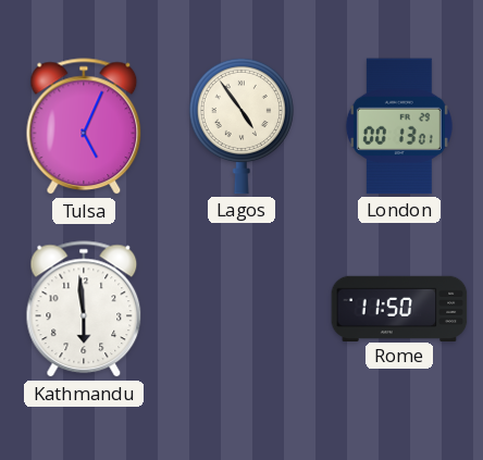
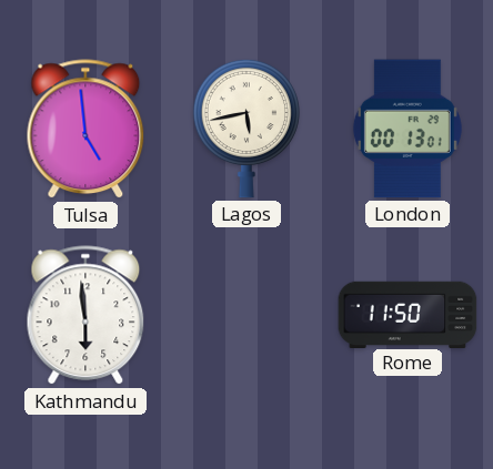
Tulsa: 5:04 -> 4:59 (85, 130)
Lagos: 4:54 -> 5:43 (247, 129)
